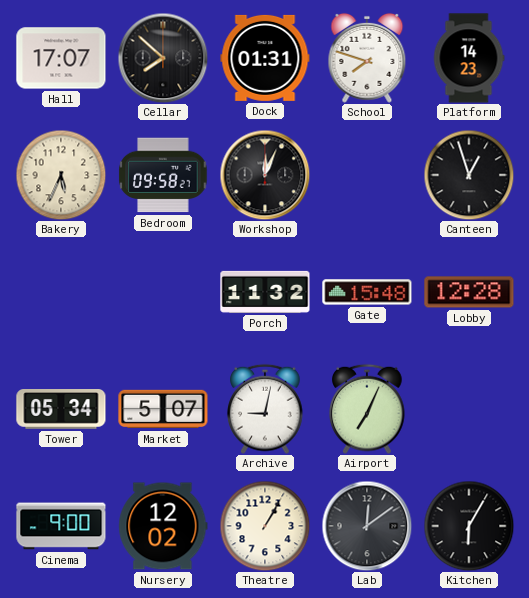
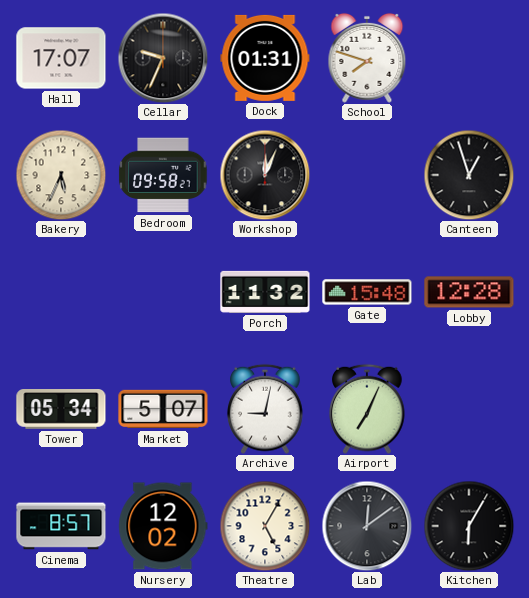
Cellar: 7:52 -> 9:34 (163, 58)
Platform: 14:23 -> none (469, 58)
Cinema: 9:00 -> 8:57 (61, 526)
Theatre: 1:05 -> 5:05 (265, 526)
